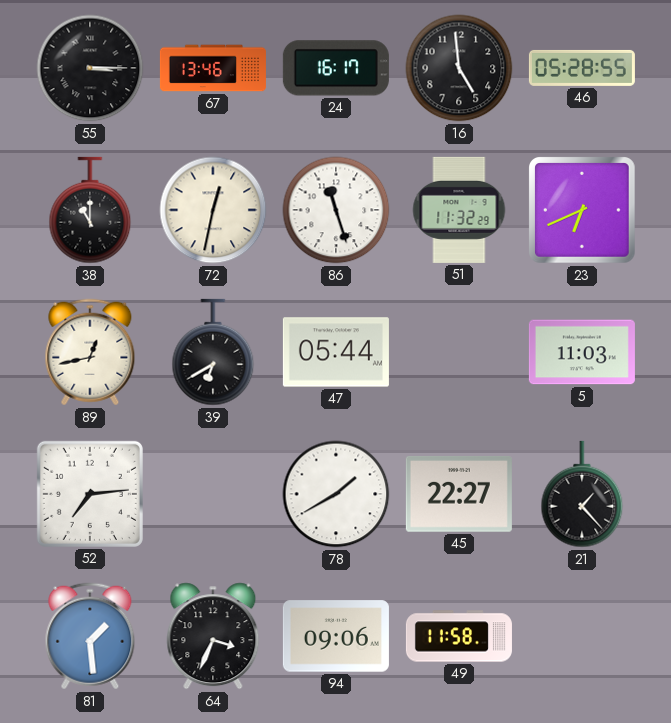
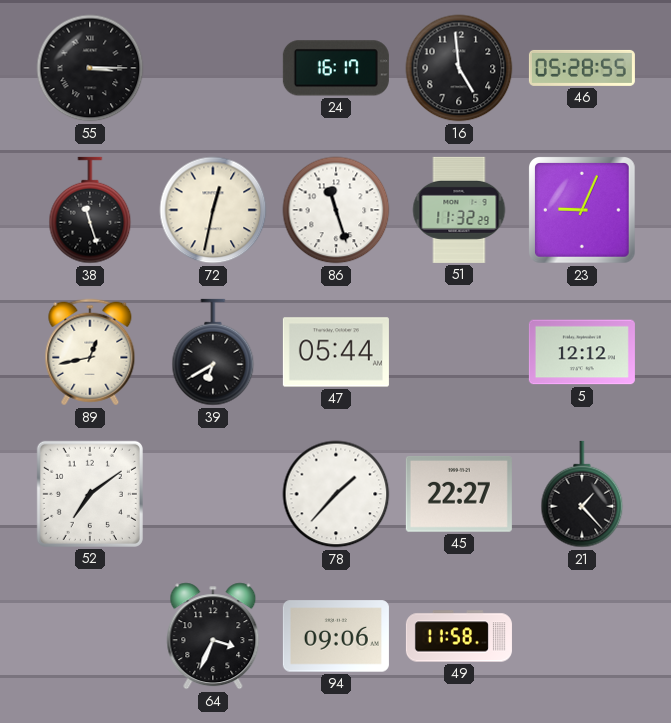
67: 13:46 -> none (213, 68)
38: 11:00 -> 11:27 (90, 210)
23: 6:41 -> 9:04 (583, 211)
5: 11:03 -> 12:12 (582, 352)
52: 7:14 -> 7:09 (90, 494)
78: 1:40 -> 1:37 (336, 494)
81: 1:29 -> none (90, 636)
